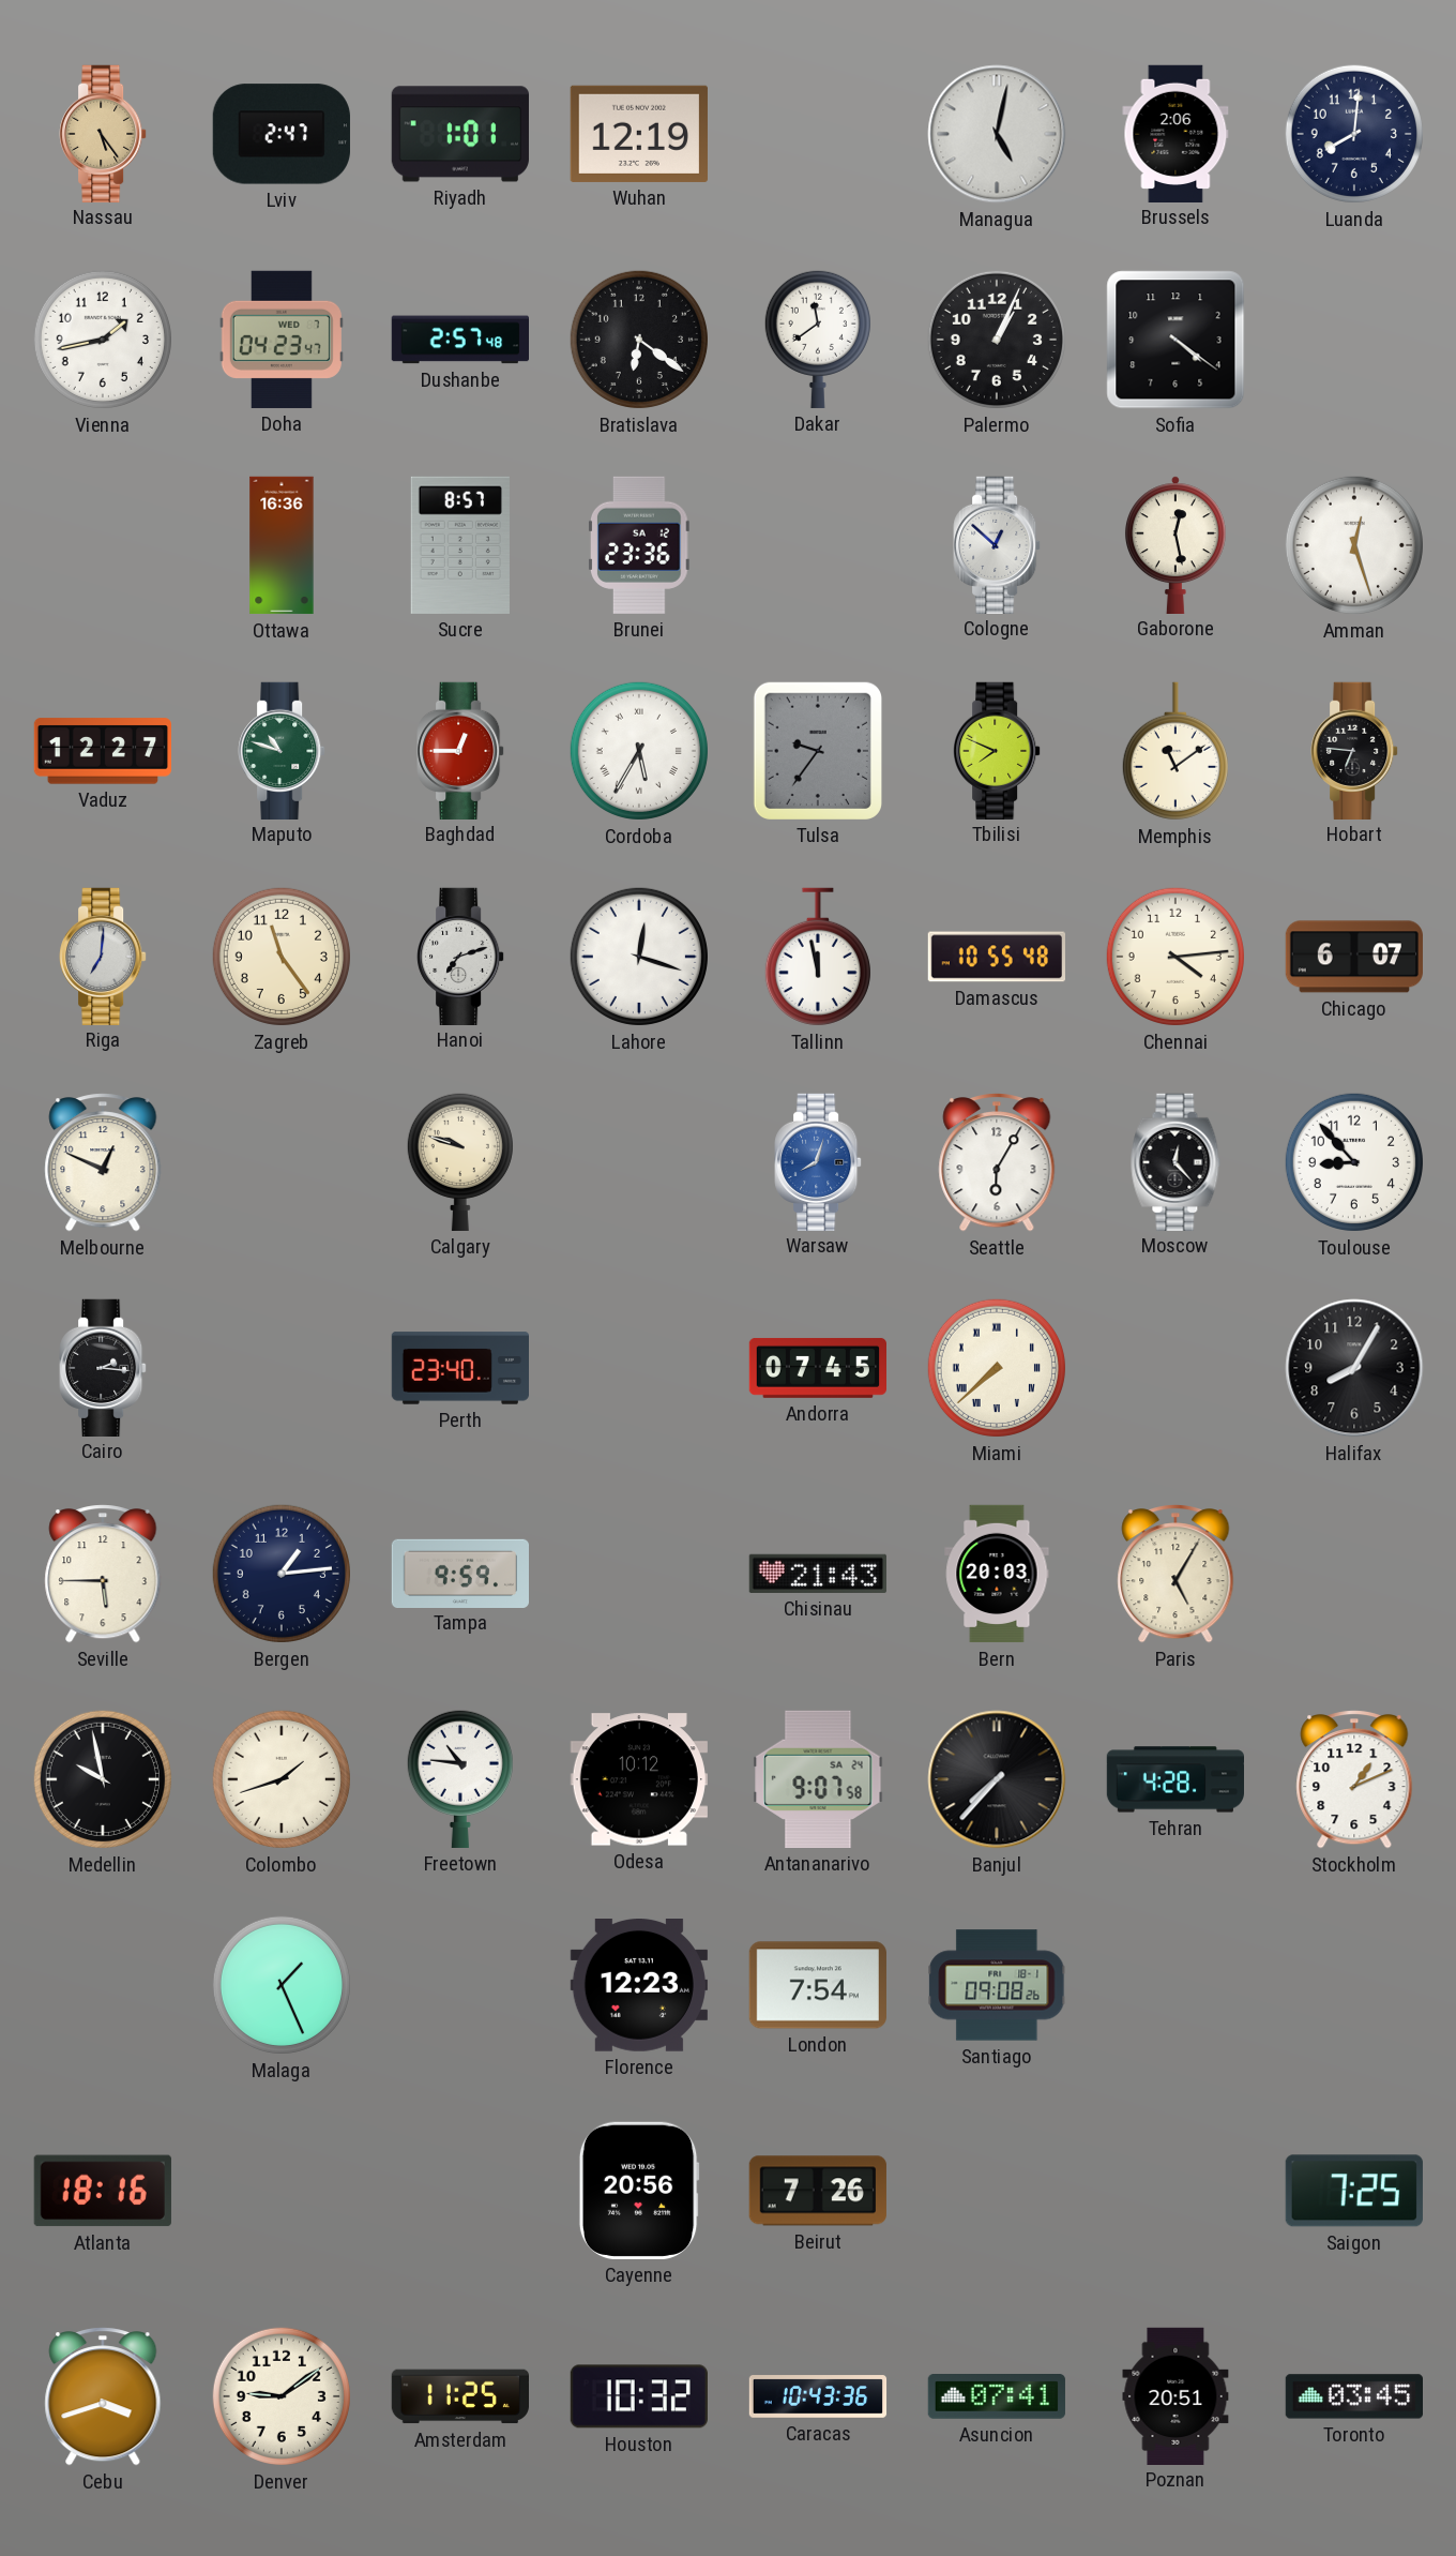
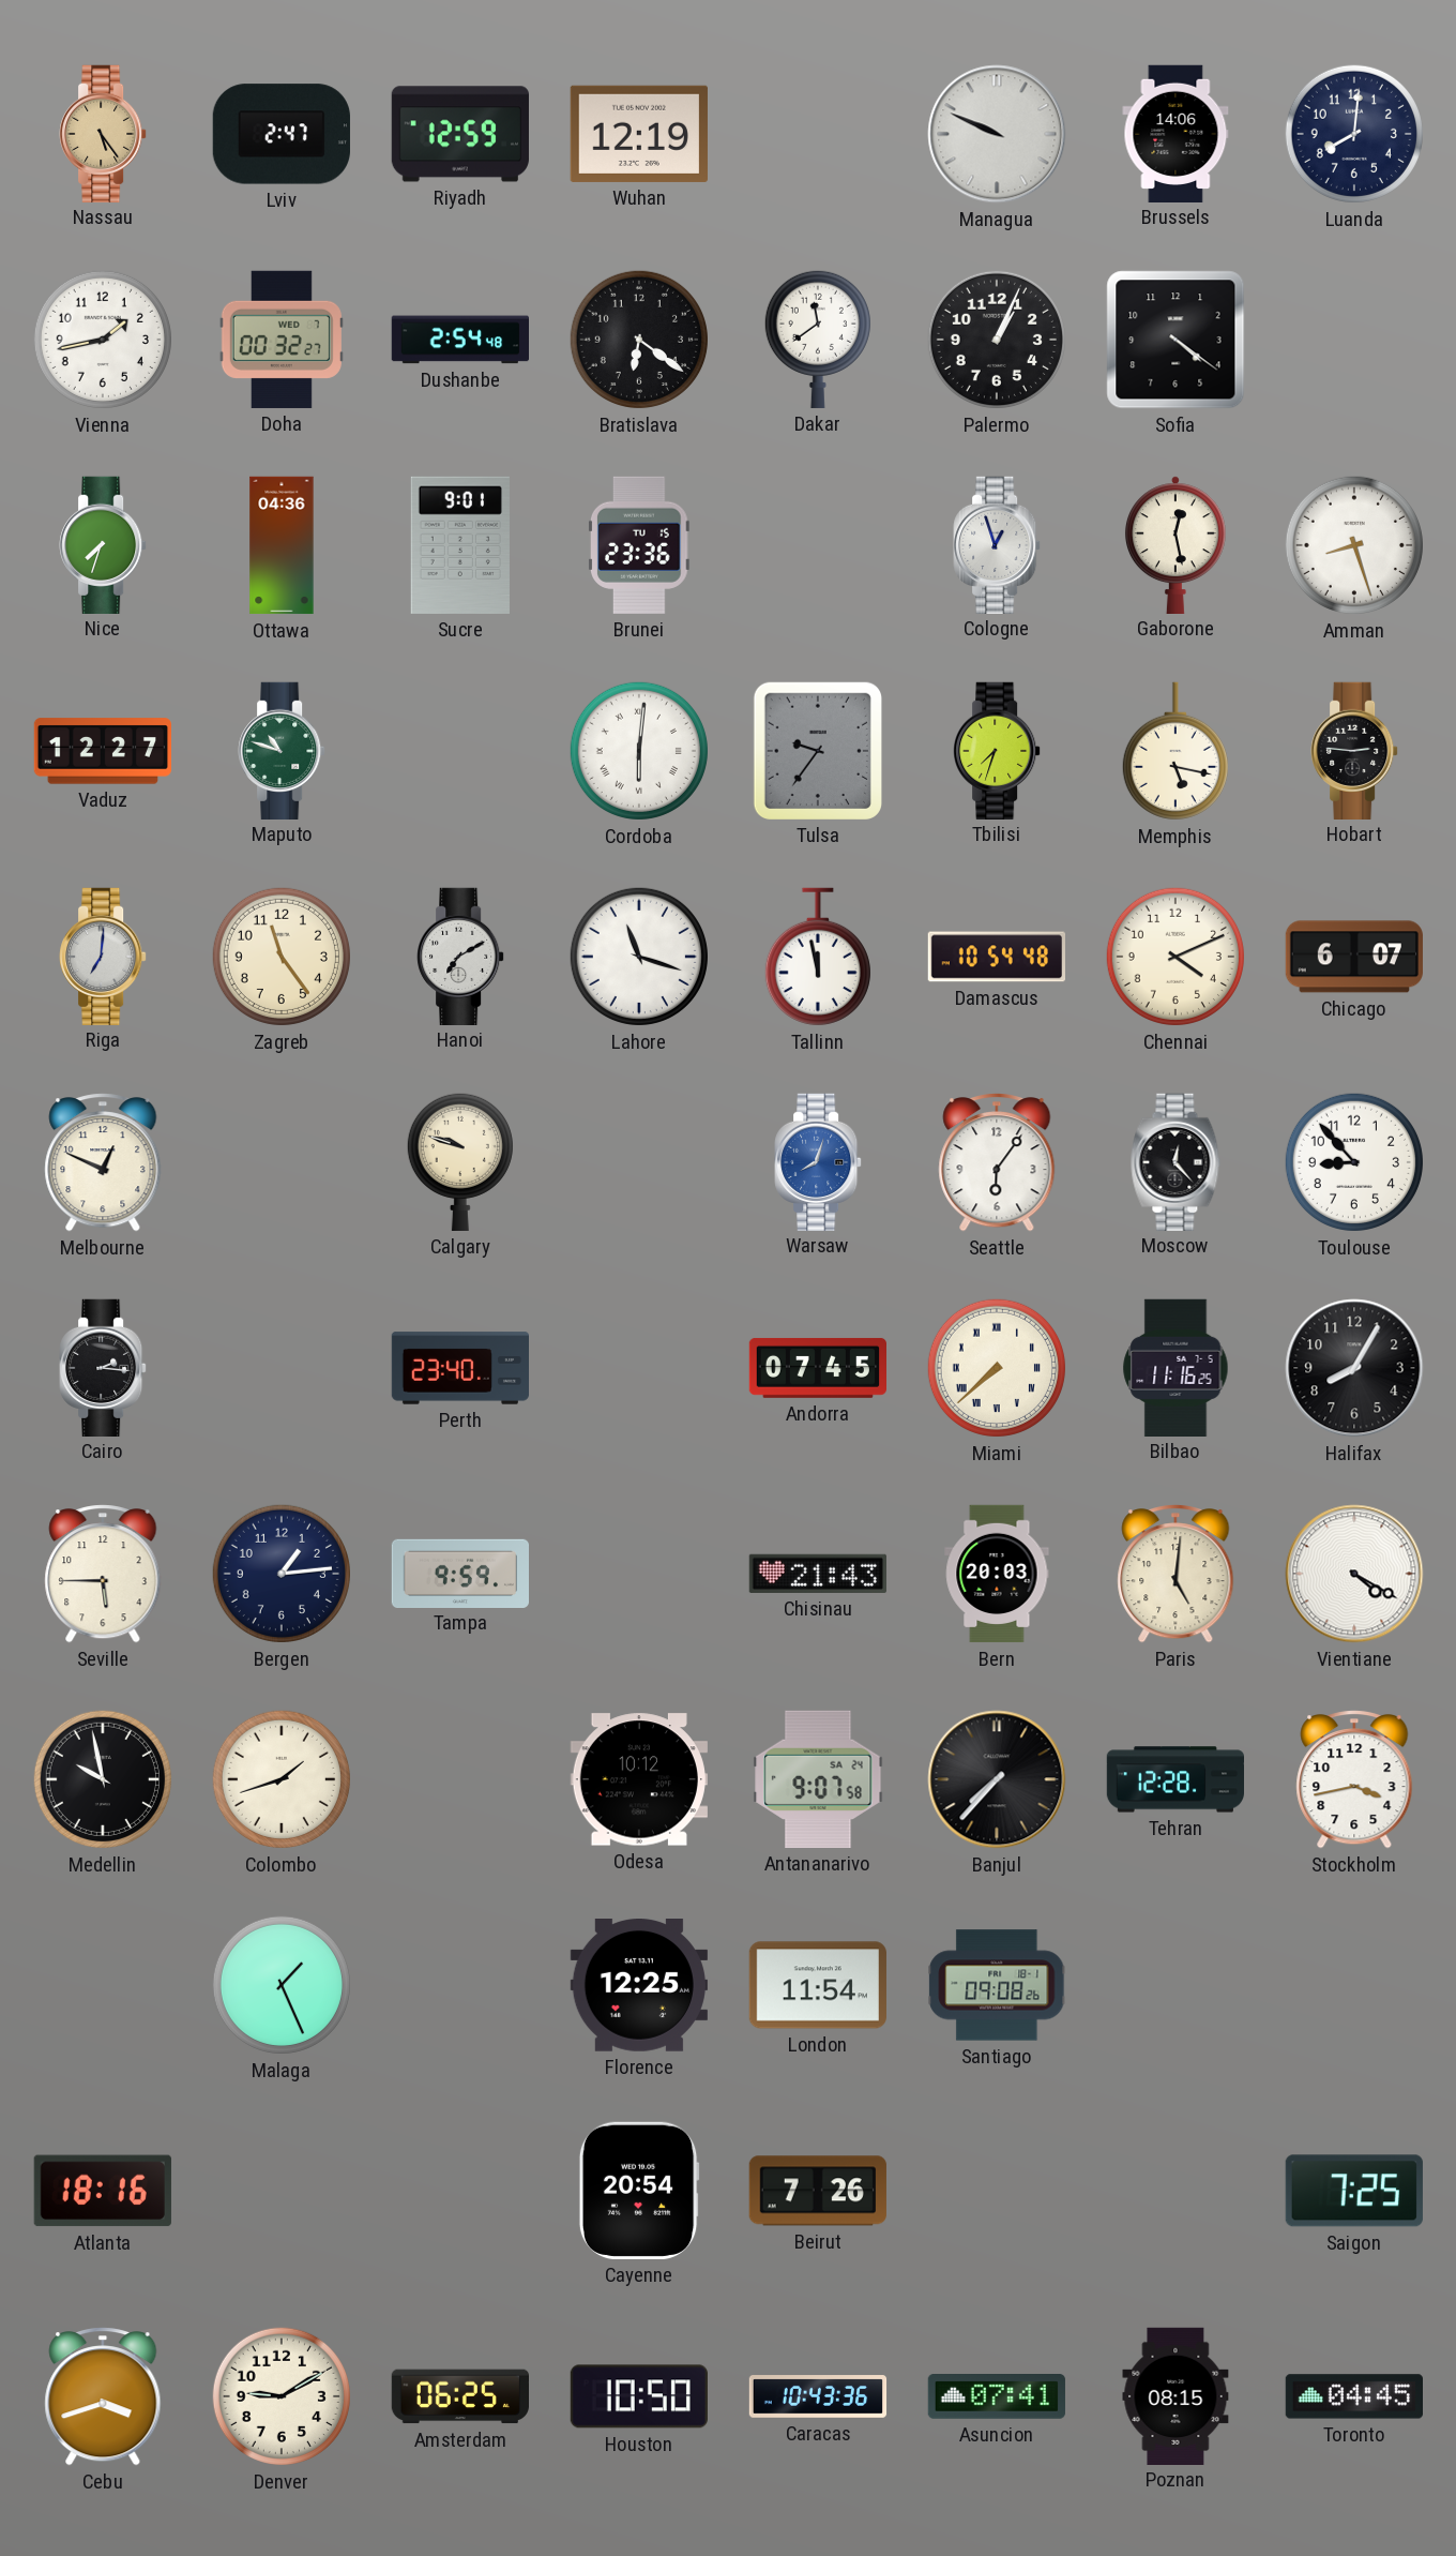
Riyadh: 1:01 -> 12:59 (460, 134)
Managua: 5:02 -> 9:49 (997, 134)
Brussels: 2:06 -> 14:06 (1176, 133)
Doha: 04:23 -> 00:32 (282, 340)
Dushanbe: 2:57 -> 2:54 (459, 340)
Nice: none -> 7:33 (103, 544)
Ottawa: 16:36 -> 04:36 (282, 545)
Sucre: 8:57 -> 9:01 (460, 545)
Brunei date: SA 12 -> TU 15 (640, 545)
Cologne: 12:52 -> 12:57 (997, 544)
Amman: 12:27 -> 8:27 (1354, 545)
Baghdad: 12:45 -> none (460, 750)
Cordoba: 5:35 -> 6:01 (639, 751)
Tbilisi: 7:49 -> 7:33 (997, 750)
Memphis: 11:09 -> 5:17 (1176, 751)
Hobart: 6:46 -> 2:46 (1354, 750)
Hanoi: 7:12 -> 7:10 (460, 956)
Lahore: 12:18 -> 11:18 (639, 957)
Damascus: 10:55 -> 10:54 (996, 957)
Chennai: 4:14 -> 4:11 (1176, 957)
Seattle: 6:05 -> 6:06 (997, 1162)
Bilbao: none -> 11:16 (1176, 1367)
Paris: 5:05 -> 5:01 (1176, 1574)
Vientiane: none -> 4:20 (1354, 1574)
Freetown: 10:46 -> none (460, 1778)
Tehran: 4:28 -> 12:28 (1174, 1779)
Stockholm: 1:11 -> 3:43 (1354, 1779)
Florence: 12:23 -> 12:25 (639, 1986)
London: 7:54 -> 11:54 (818, 1985)
Cayenne: 20:56 -> 20:54 (639, 2191)
Denver: 9:09 -> 9:10 (282, 2396)
Amsterdam: 11:25 -> 06:25 (459, 2396)
Houston: 10:32 -> 10:50 (639, 2396)
Poznan: 20:51 -> 08:15 (1176, 2395)
Toronto: 03:45 -> 04:45 (1353, 2396)
